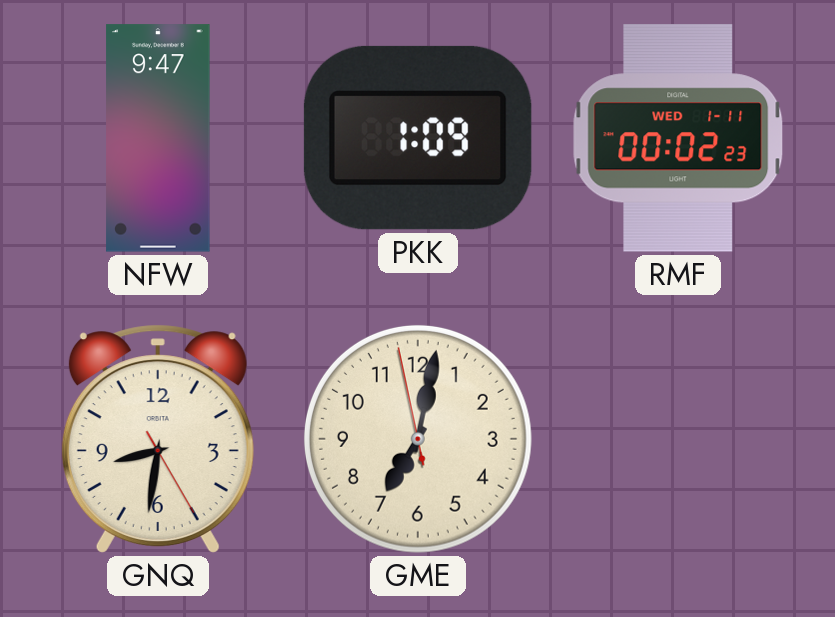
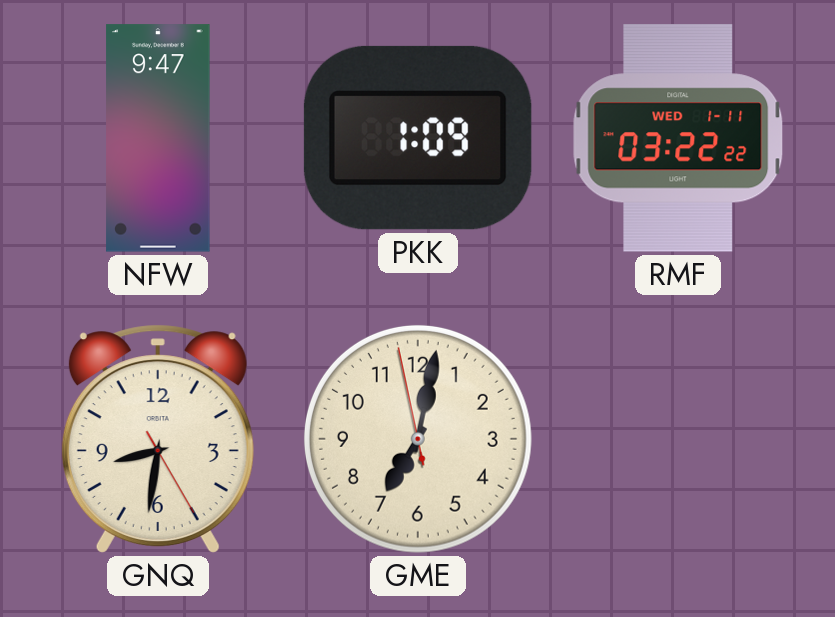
RMF: 00:02 -> 03:22 (678, 138)
